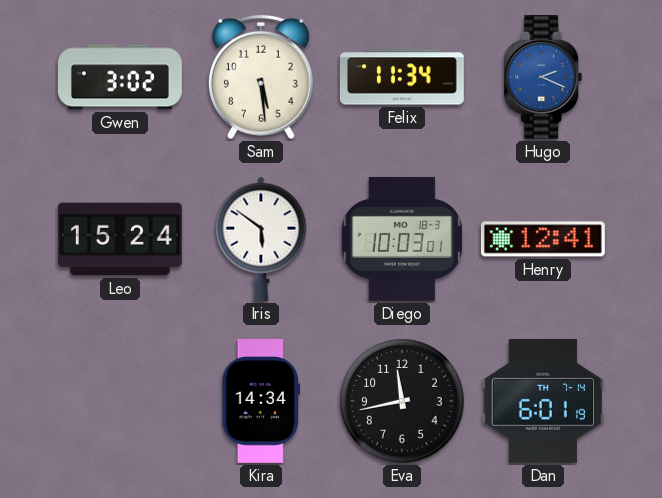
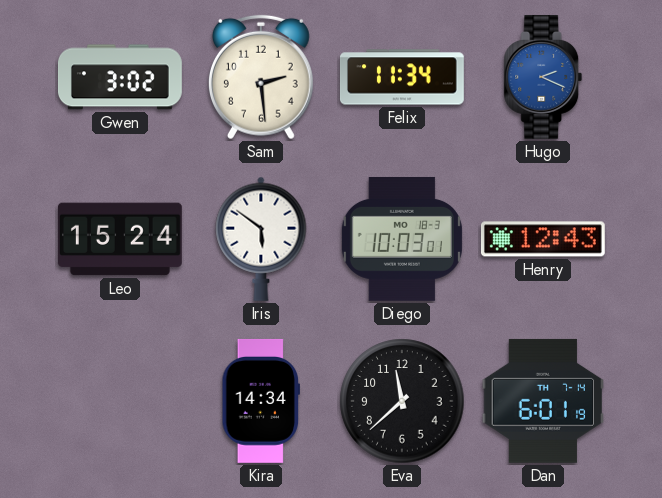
Sam: 5:29 -> 2:29 (261, 77)
Henry: 12:41 -> 12:43 (543, 239)
Eva: 11:43 -> 11:38 (402, 401)
